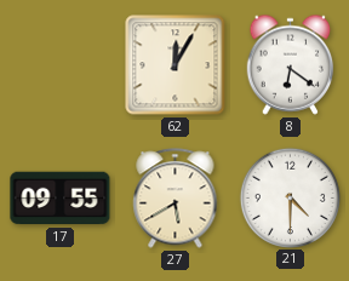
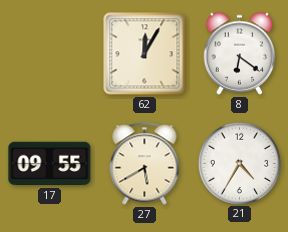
21: 4:30 -> 4:35 (239, 163)
